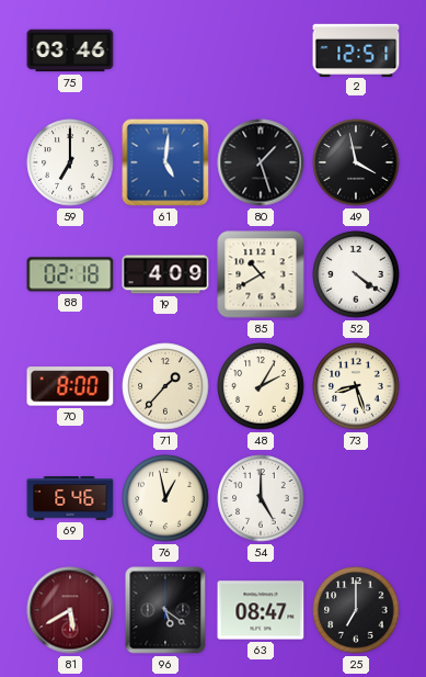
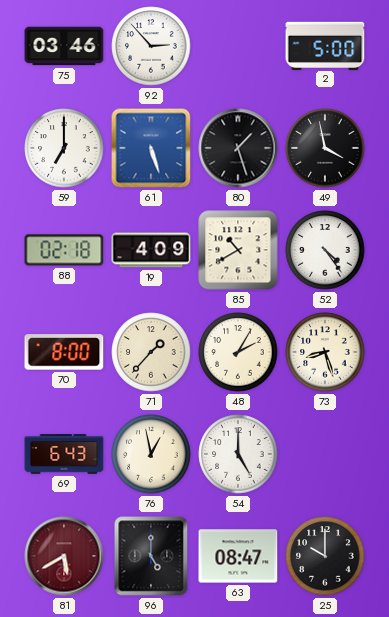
92: none -> 2:53 (151, 46)
2: 12:51 -> 5:00 (325, 45)
61: 5:01 -> 5:27 (151, 148)
52: 4:21 -> 4:24 (325, 250)
69: 6:46 -> 6:43 (64, 454)
96: 5:21 -> 5:00 (151, 556)
25: 7:00 -> 10:00 (325, 556)
